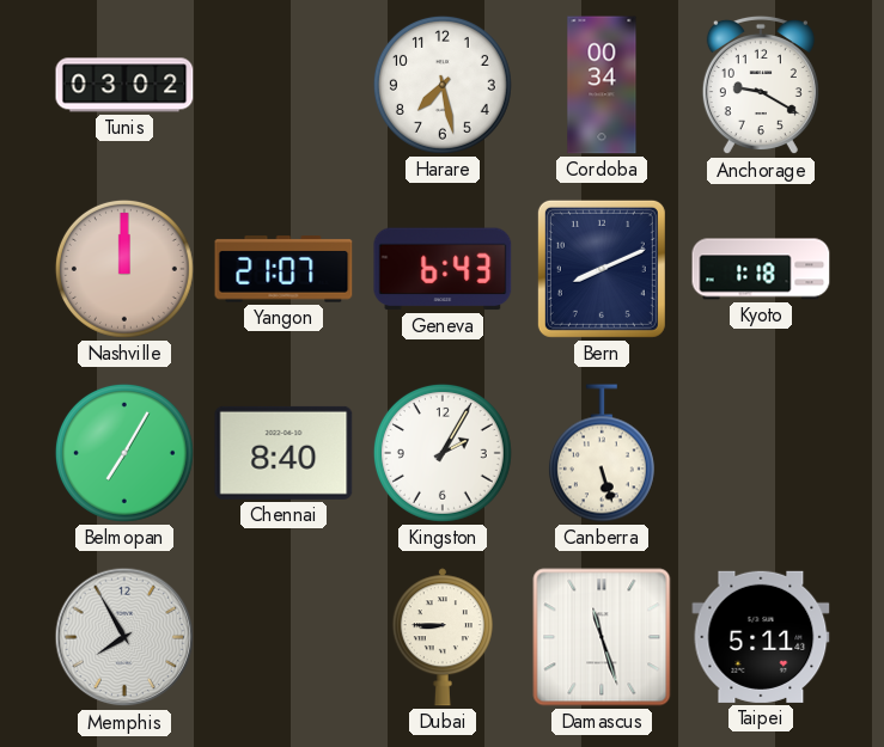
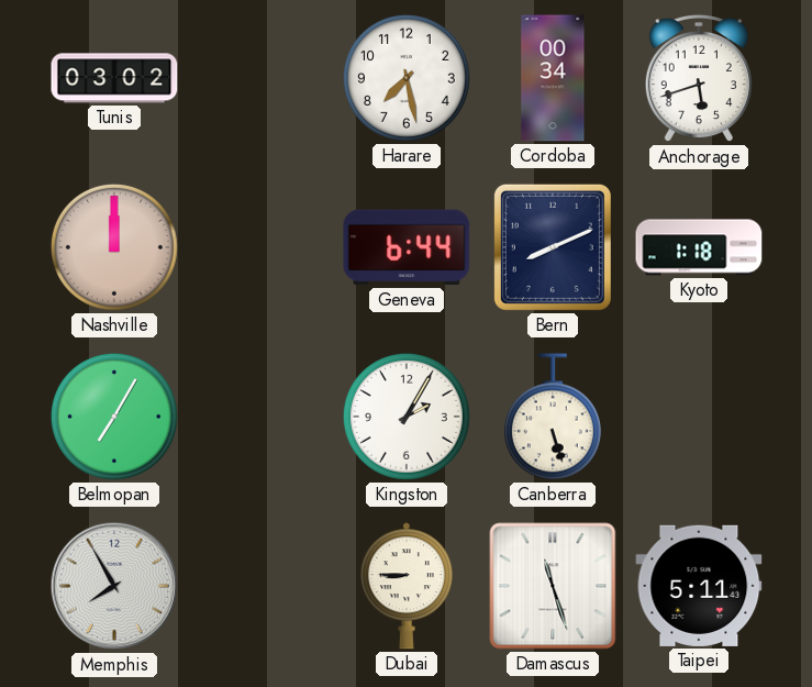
Anchorage: 9:20 -> 5:42 (699, 78)
Yangon: 21:07 -> none (284, 269)
Geneva: 6:43 -> 6:44 (407, 247)
Chennai: 8:40 -> none (284, 453)
